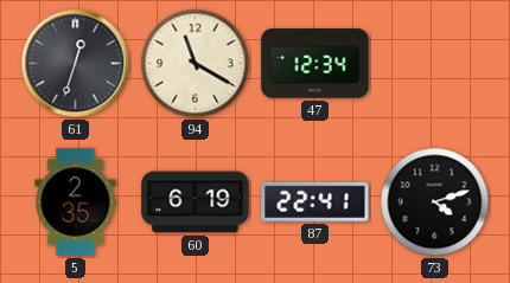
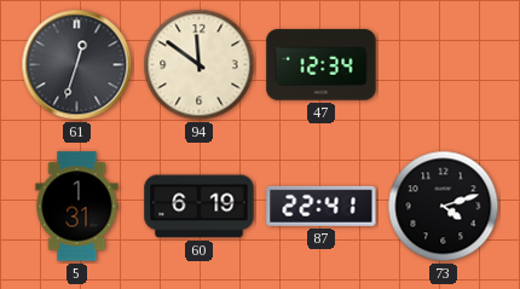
94: 11:20 -> 11:51 (200, 65)
5: 2:35 -> 1:31 (77, 207)
